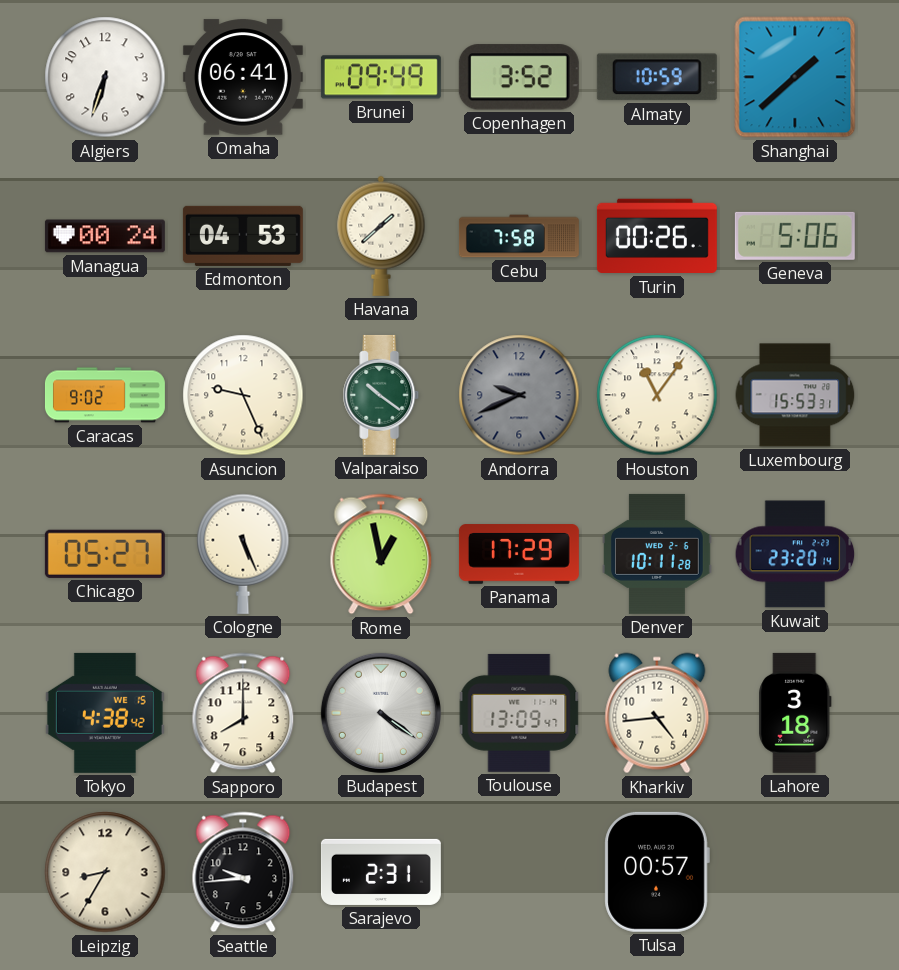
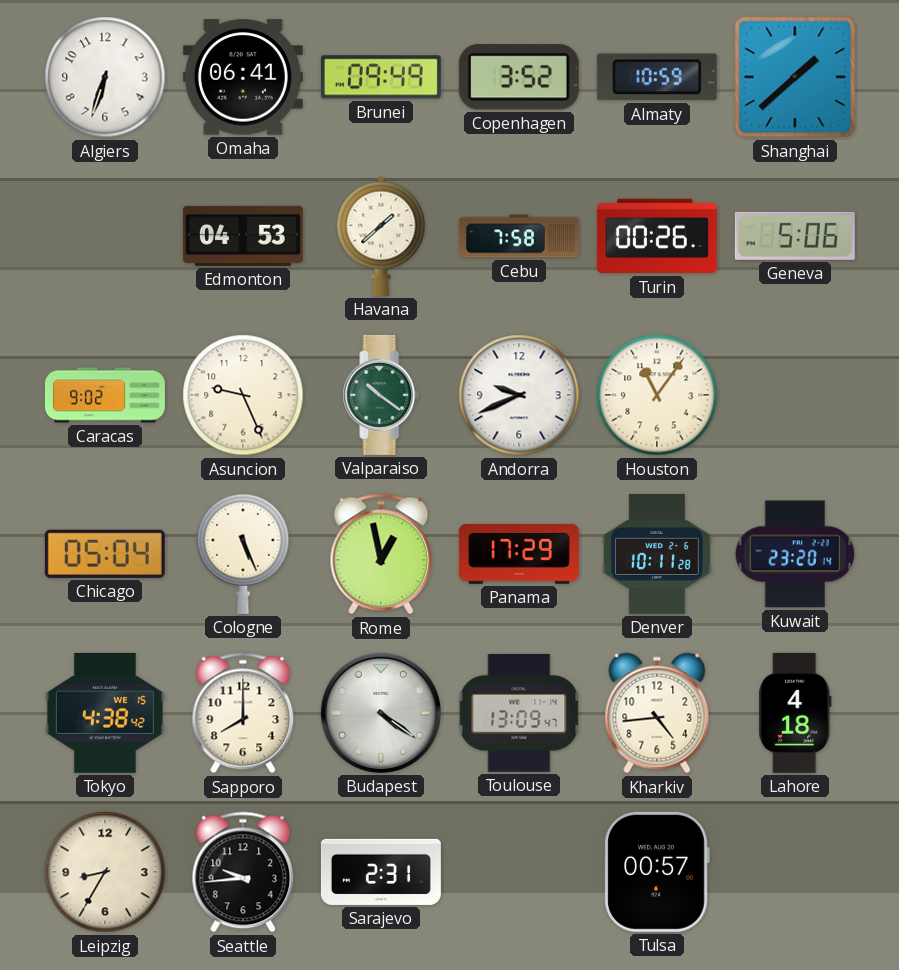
Managua: 00:24 -> none (105, 236)
Andorra dial: grey -> white (519, 395)
Luxembourg: 15:53 -> none (795, 395)
Chicago: 05:27 -> 05:04 (105, 554)
Lahore: 3:18 -> 4:18 (795, 713)
